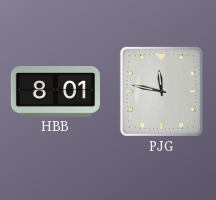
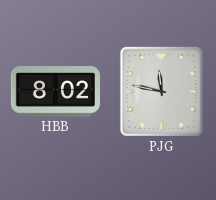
HBB: 8:01 -> 8:02 (55, 92)
